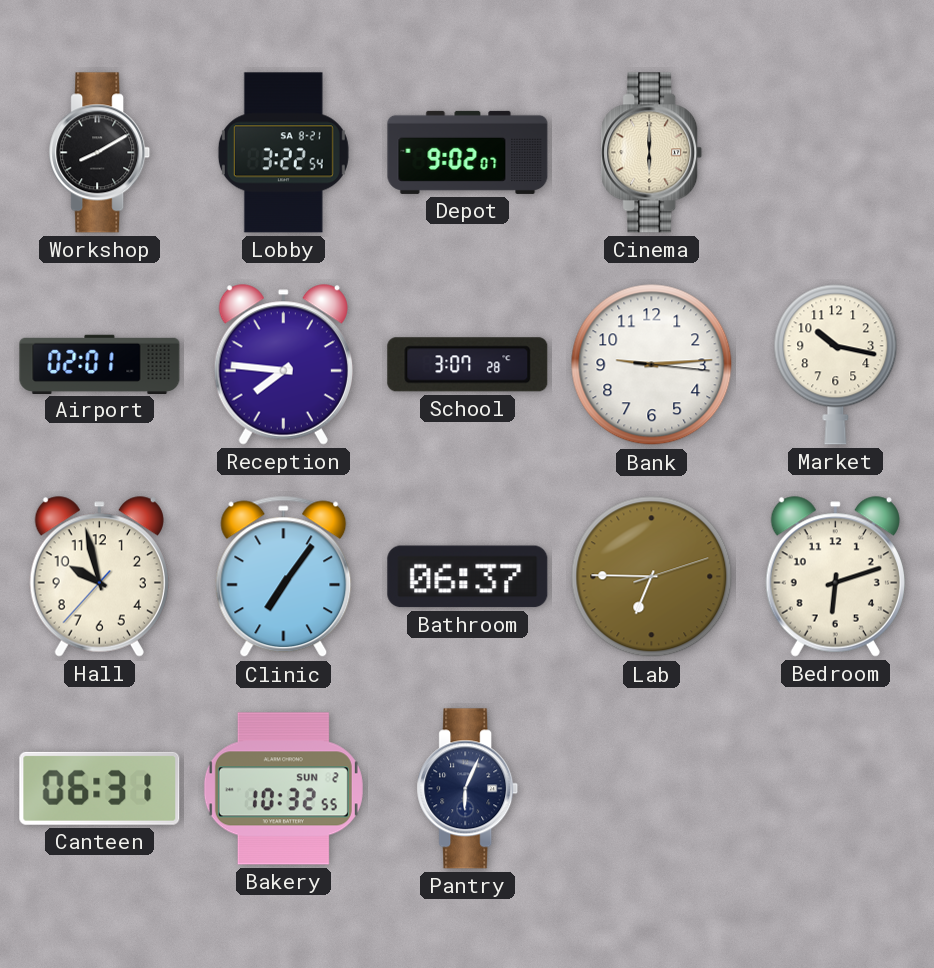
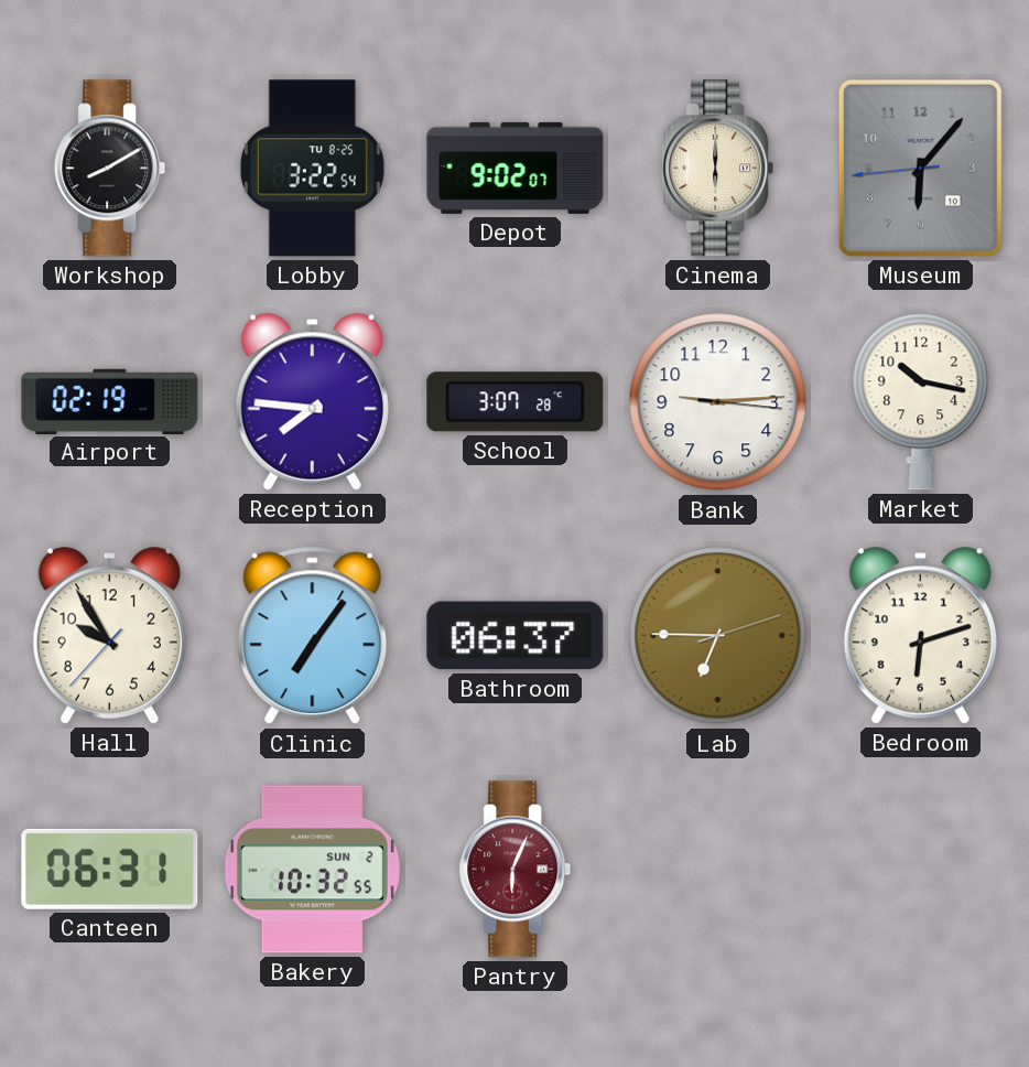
Lobby date: SA 8-21 -> TU 8-25 (312, 169)
Museum: none -> 6:06 (920, 168)
Airport: 02:01 -> 02:19 (110, 401)
Hall: 9:57 -> 9:54 (109, 636)
Pantry dial: navy -> burgundy (516, 870)
